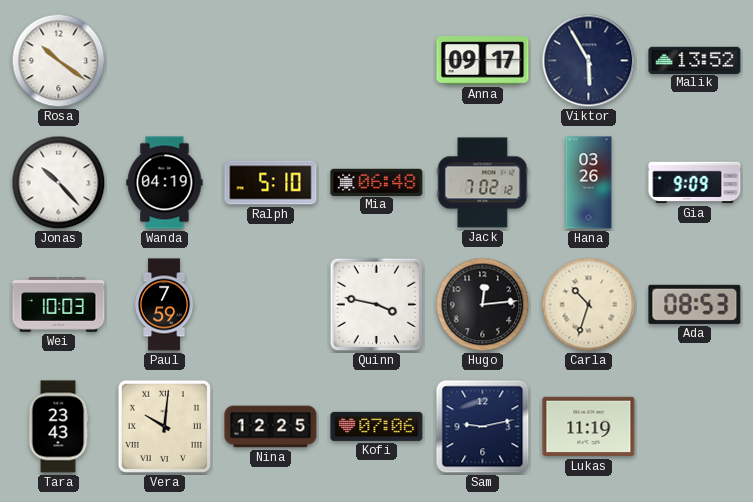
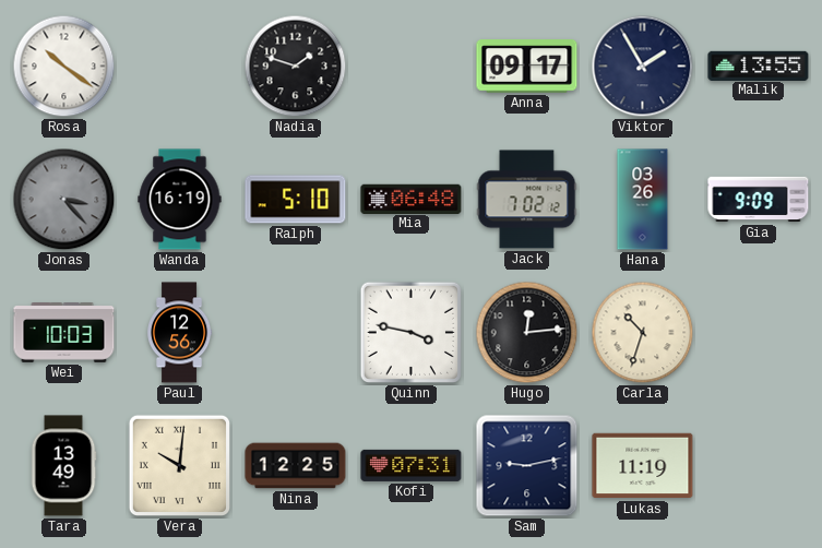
Nadia: none -> 1:48 (296, 67)
Viktor: 5:55 -> 1:55 (643, 67)
Malik: 13:52 -> 13:55 (759, 65)
Jonas: 10:23 -> 3:23 (64, 200)
Jonas dial: white -> grey (64, 200)
Wanda: 04:19 -> 16:19 (180, 200)
Paul: 7:59 -> 12:56 (179, 333)
Ada: 08:53 -> none (695, 304)
Tara: 23:43 -> 13:49 (63, 466)
Kofi: 07:06 -> 07:31 (412, 465)
